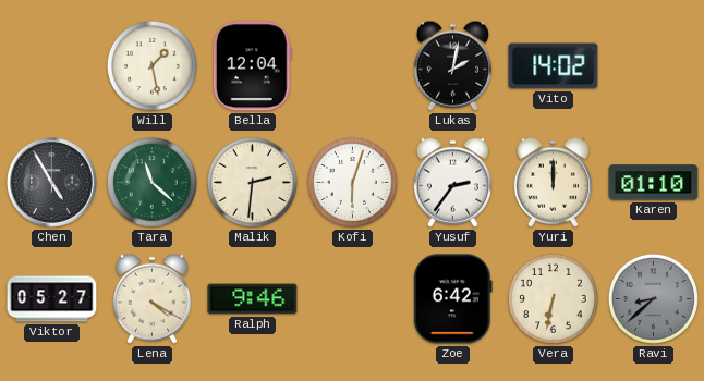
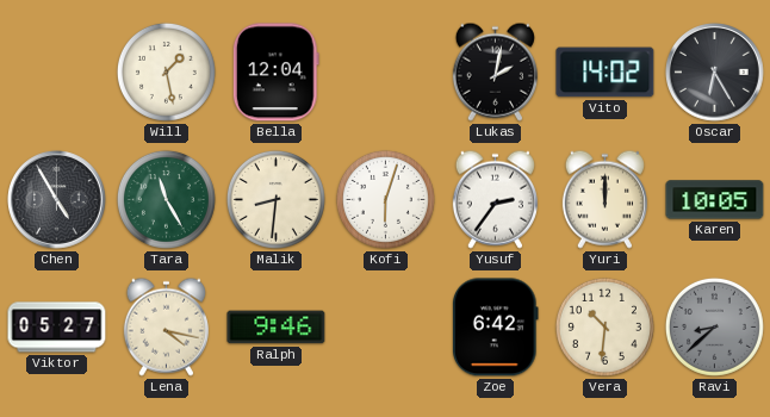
Oscar: none -> 6:25 (715, 73)
Tara: 11:22 -> 11:25 (166, 199)
Malik: 2:31 -> 8:31 (275, 199)
Karen: 01:10 -> 10:05 (715, 200)
Lena: 4:20 -> 4:17 (166, 326)
Vera: 6:32 -> 10:31 (604, 326)
